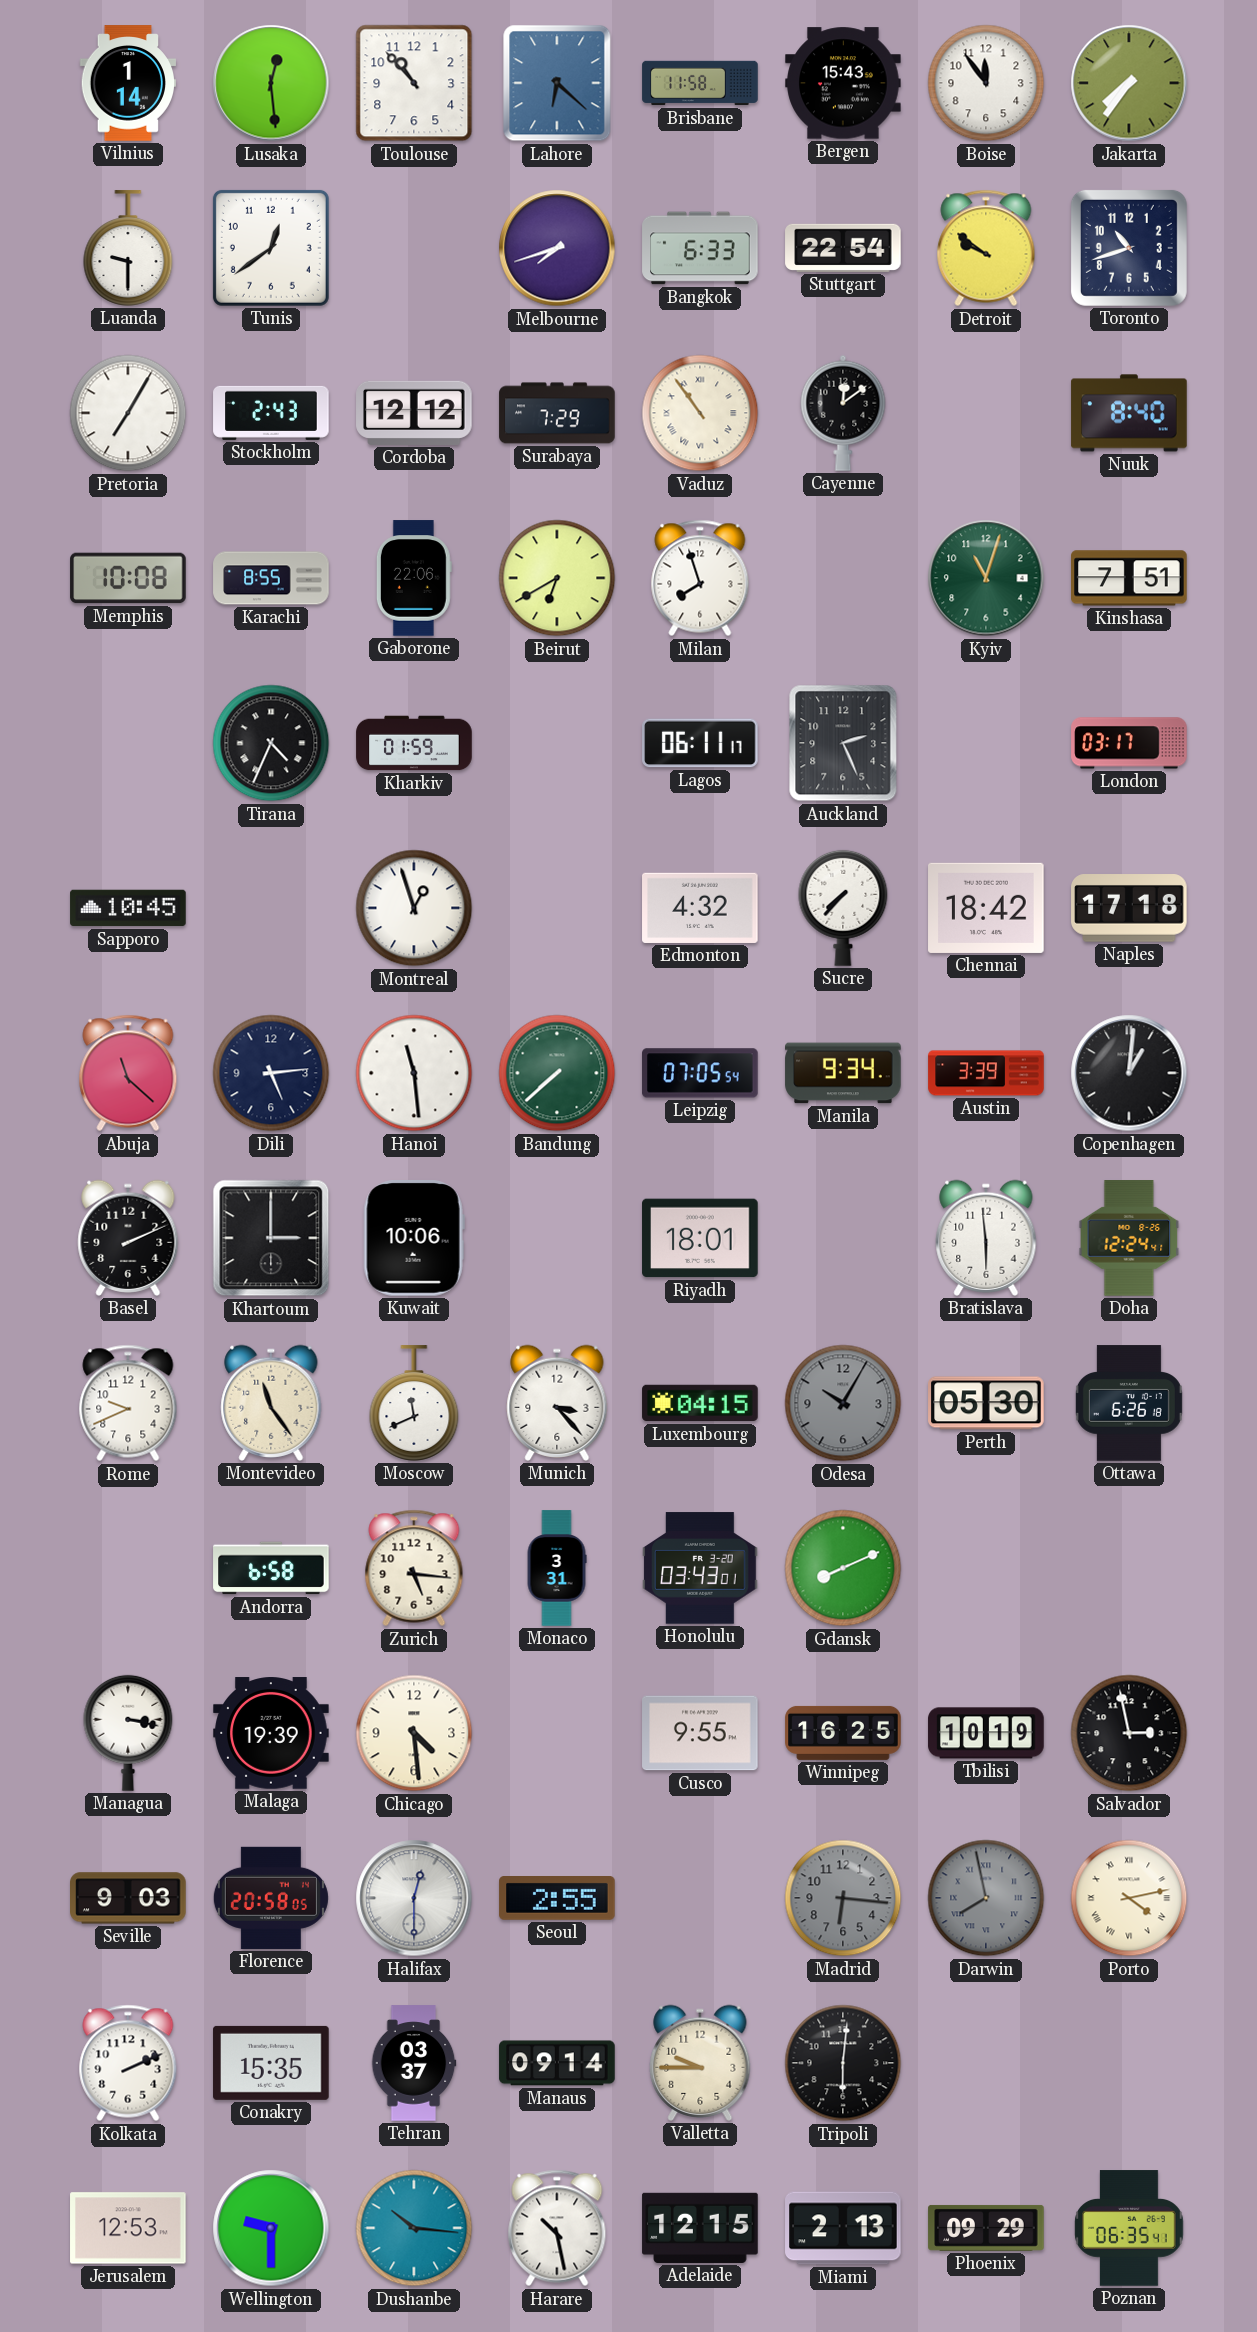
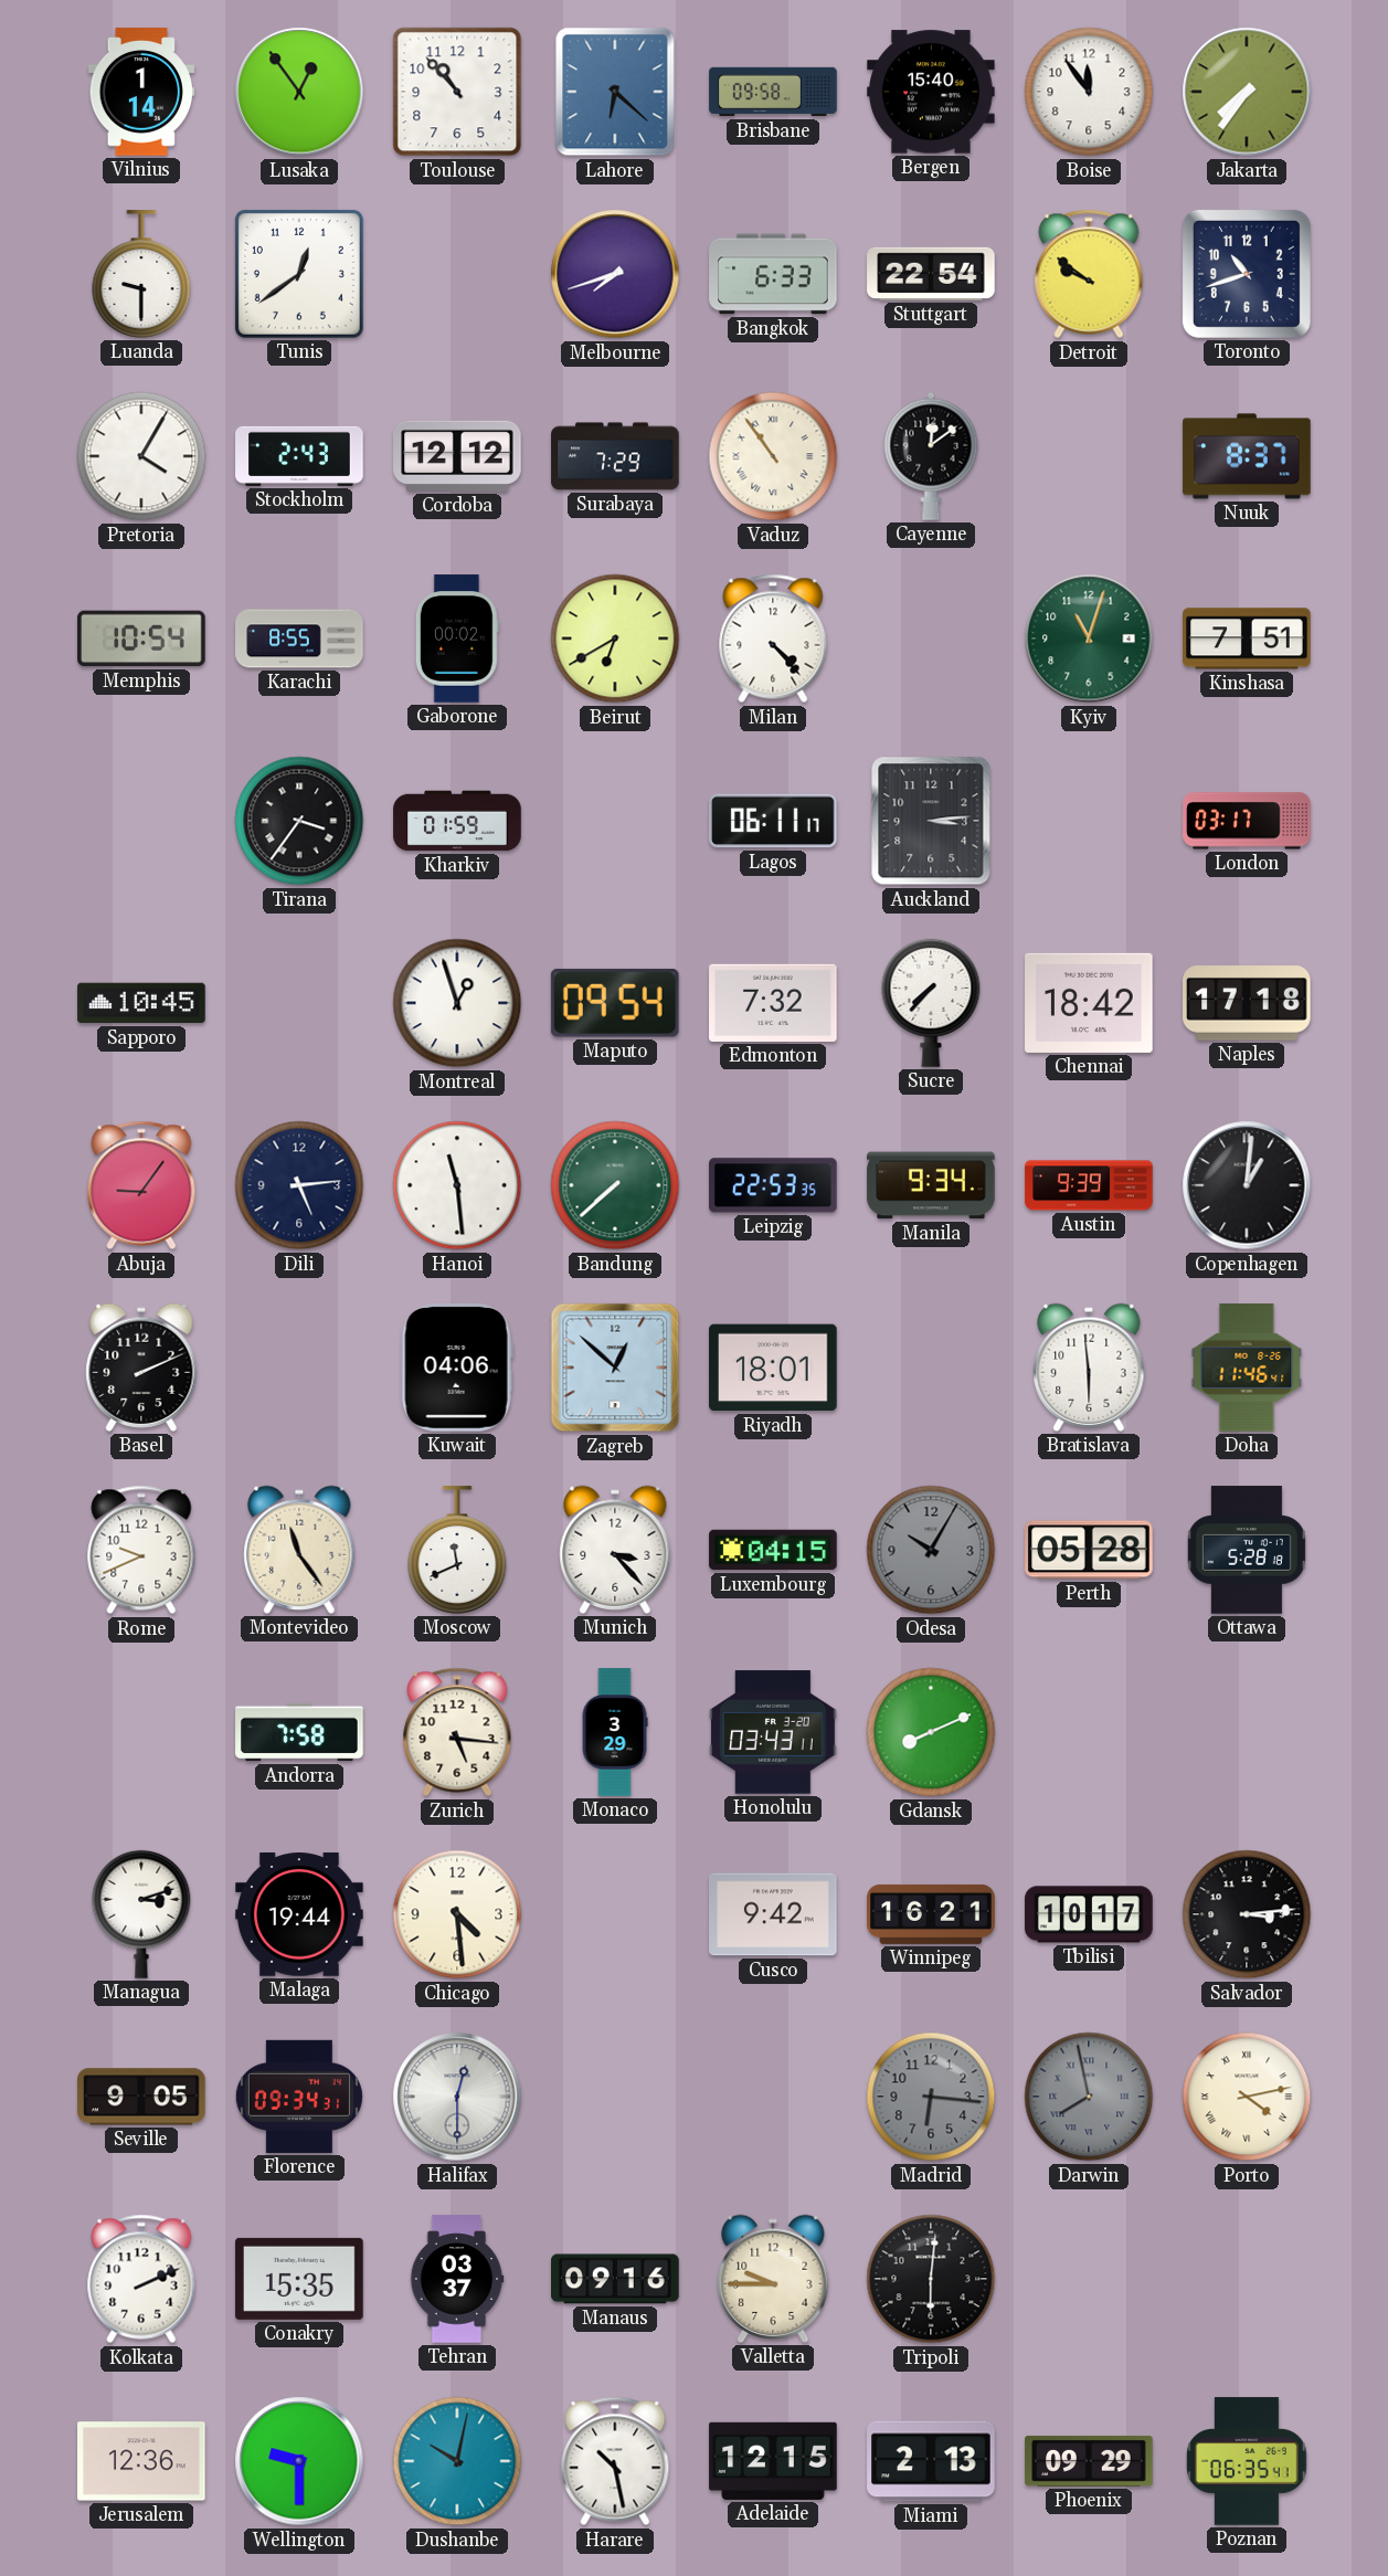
Lusaka: 12:29 -> 12:54 (299, 92)
Brisbane: 11:58 -> 09:58 (773, 92)
Bergen: 15:43 -> 15:40 (931, 92)
Pretoria: 7:05 -> 4:05 (141, 456)
Nuuk: 8:40 -> 8:37 (1247, 456)
Memphis: 10:08 -> 10:54 (141, 638)
Gaborone: 22:06 -> 00:02 (457, 638)
Milan: 7:57 -> 4:23 (773, 638)
Tirana: 4:34 -> 3:36 (299, 821)
Auckland: 2:26 -> 3:14 (931, 821)
Maputo: none -> 09:54 (615, 1003)
Edmonton: 4:32 -> 7:32 (773, 1003)
Abuja: 11:22 -> 9:06 (141, 1185)
Leipzig: 07:05 -> 22:53 (773, 1185)
Austin: 3:39 -> 9:39 (1089, 1185)
Khartoum: 3:00 -> none (271, 1238)
Kuwait: 10:06 -> 04:06 (457, 1369)
Zagreb: none -> 12:52 (615, 1368)
Doha: 12:24 -> 11:46 (1247, 1368)
Perth: 05:30 -> 05:28 (1089, 1550)
Ottawa: 6:26 -> 5:28 (1247, 1550)
Andorra: 6:58 -> 7:58 (299, 1732)
Monaco: 3:31 -> 3:29 (615, 1732)
Honolulu: 03:43:01 -> 03:43:11 (773, 1732)
Managua: 3:17 -> 3:12 (141, 1914)
Malaga: 19:39 -> 19:44 (299, 1914)
Cusco: 9:55 -> 9:42 (773, 1914)
Winnipeg: 16:25 -> 16:21 (931, 1914)
Tbilisi: 10:19 -> 10:17 (1089, 1914)
Salvador: 2:58 -> 3:14 (1247, 1914)
Seville: 9:03 -> 9:05 (141, 2097)
Florence: 20:58 -> 09:34 (299, 2097)
Seoul: 2:55 -> none (557, 1899)
Manaus: 09:14 -> 09:16 (615, 2279)
Jerusalem: 12:53 -> 12:36 (141, 2461)
Dushanbe: 10:16 -> 10:02 (457, 2461)
